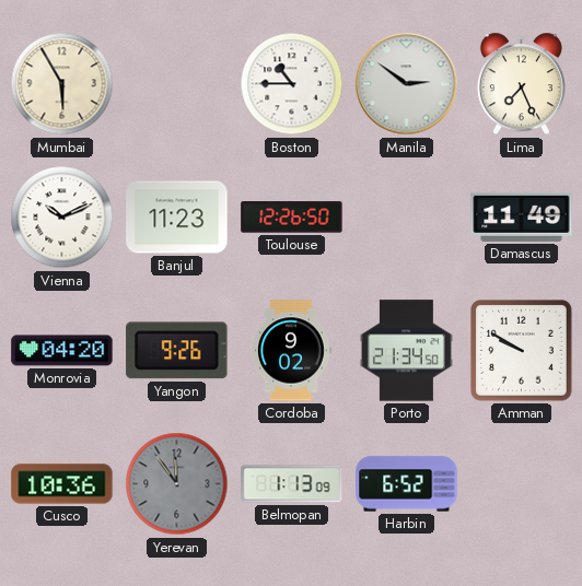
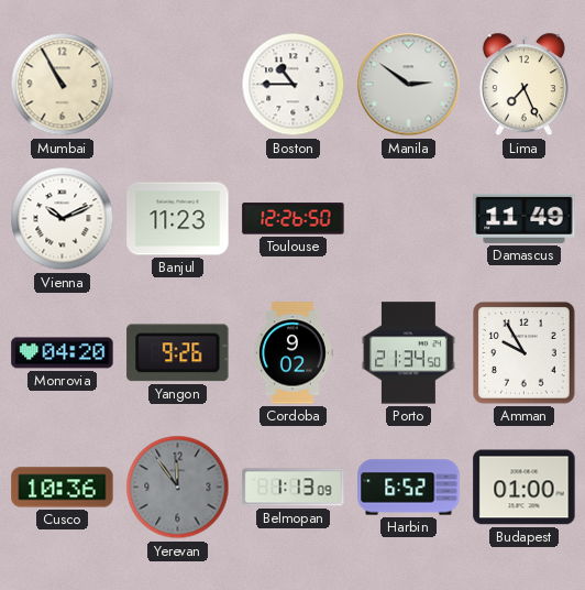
Mumbai: 5:55 -> 10:55 (63, 85)
Amman: 9:50 -> 9:55 (525, 353)
Budapest: none -> 01:00 (525, 488)
